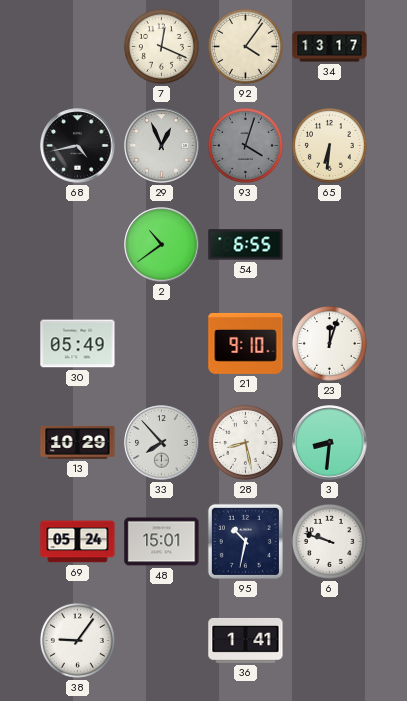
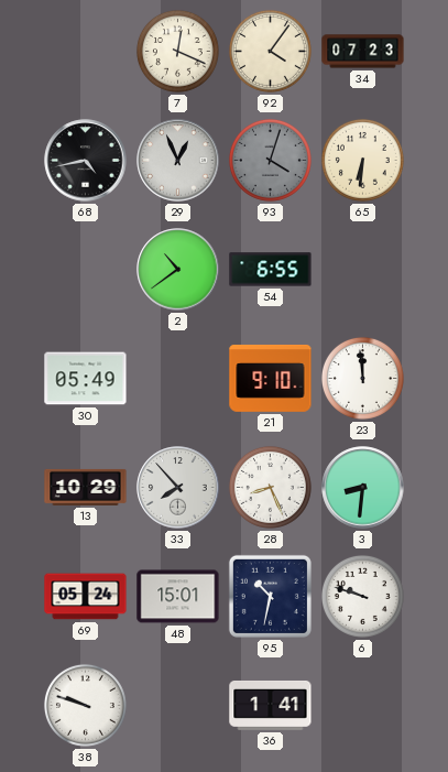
34: 13:17 -> 07:23 (363, 52)
23: 12:03 -> 11:59 (362, 378)
28: 8:28 -> 8:26 (270, 487)
38: 9:06 -> 9:48 (85, 705)
